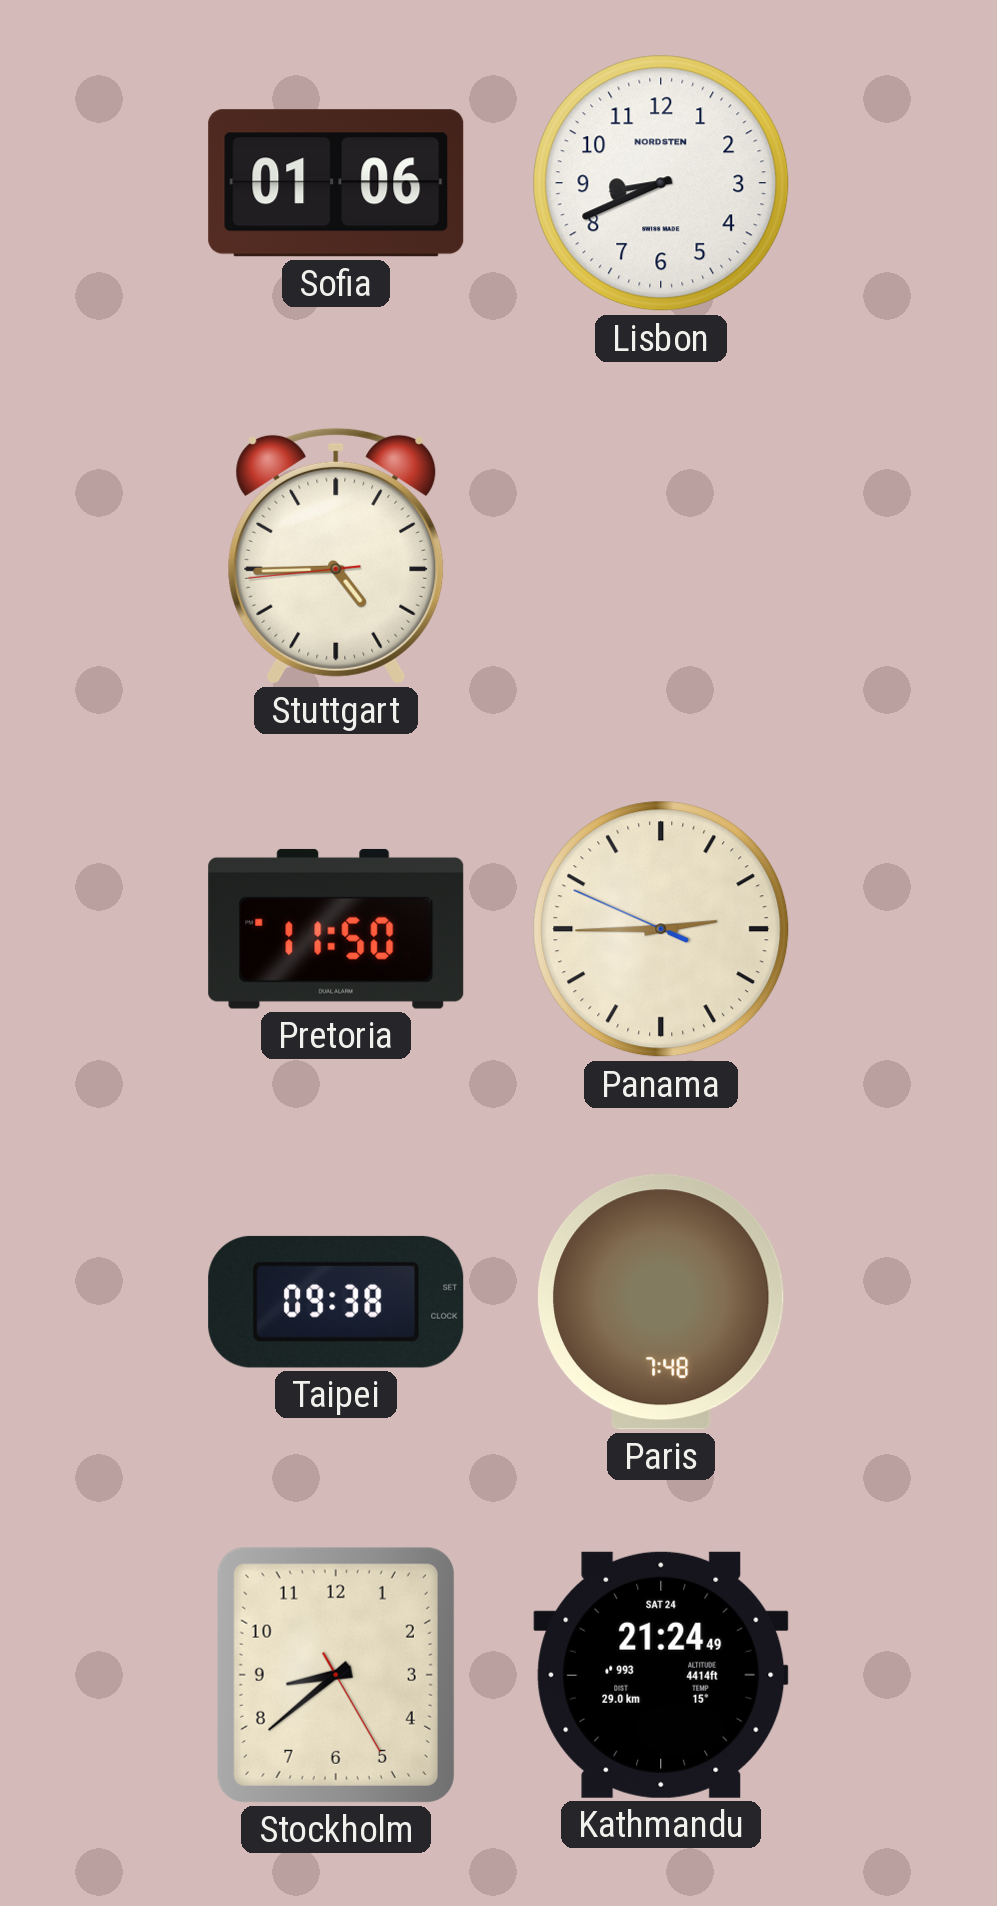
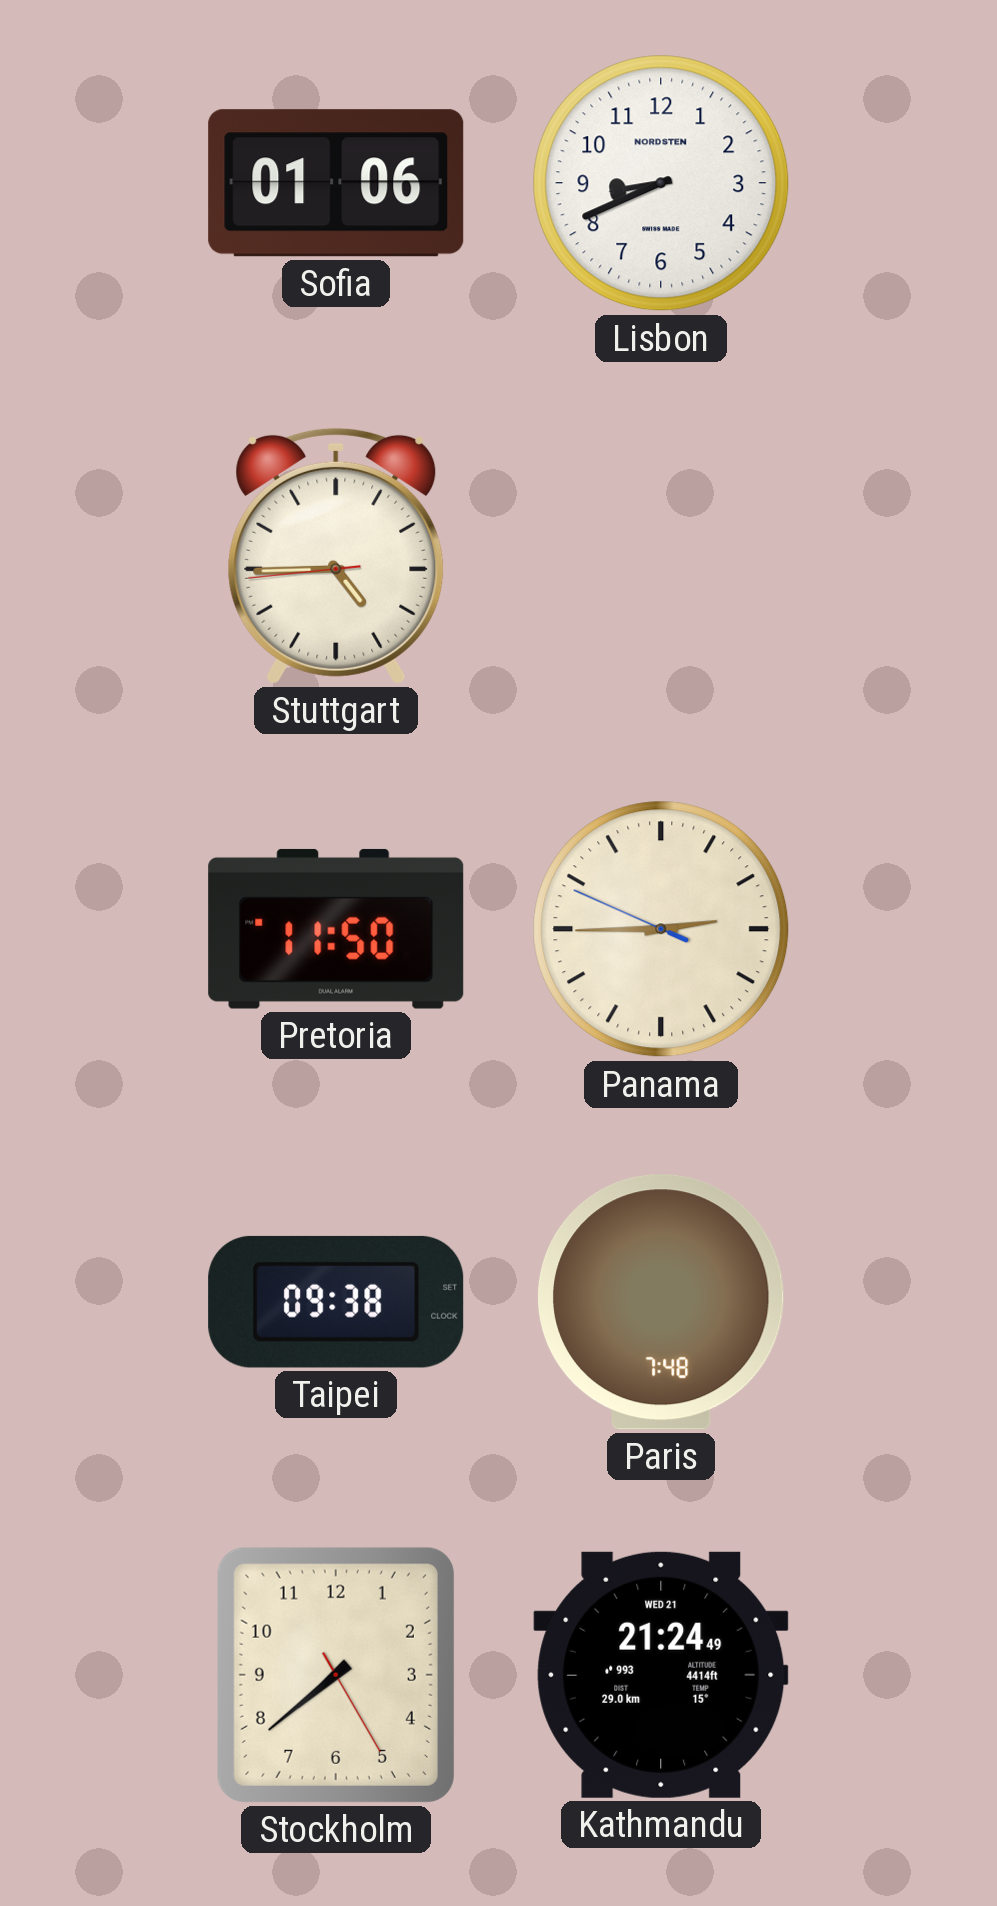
Stockholm: 8:38 -> 7:38 (336, 1675)
Kathmandu date: SAT 24 -> WED 21 (661, 1675)
